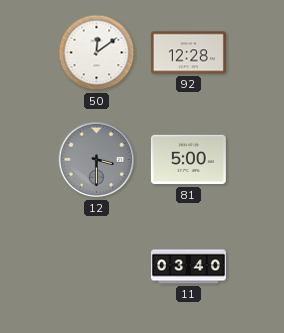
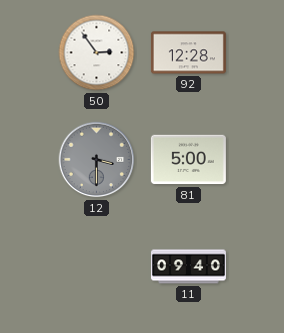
50: 12:09 -> 2:54 (97, 53)
11: 03:40 -> 09:40 (188, 267)
